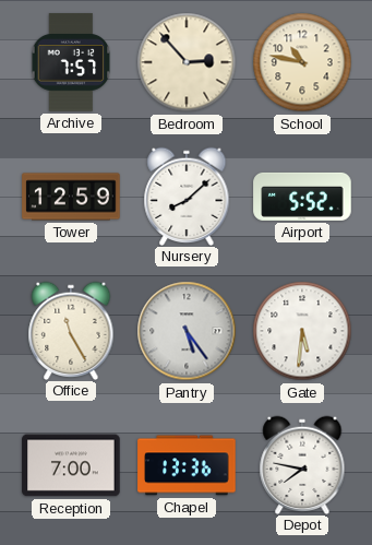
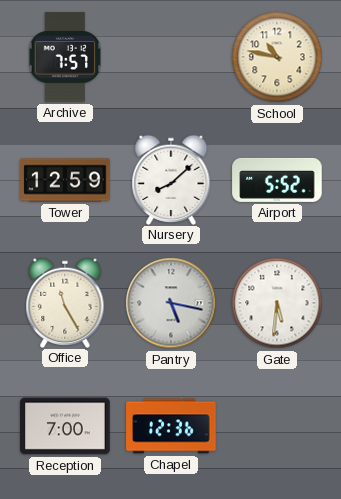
Bedroom: 2:53 -> none (187, 62)
Pantry: 5:24 -> 5:17 (171, 303)
Chapel: 13:36 -> 12:36 (171, 426)
Depot: 7:47 -> none (302, 464)
